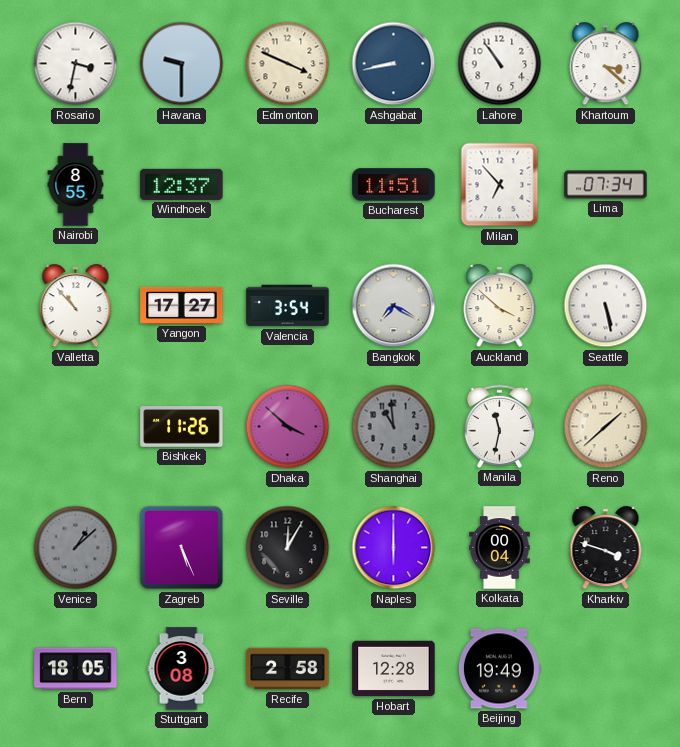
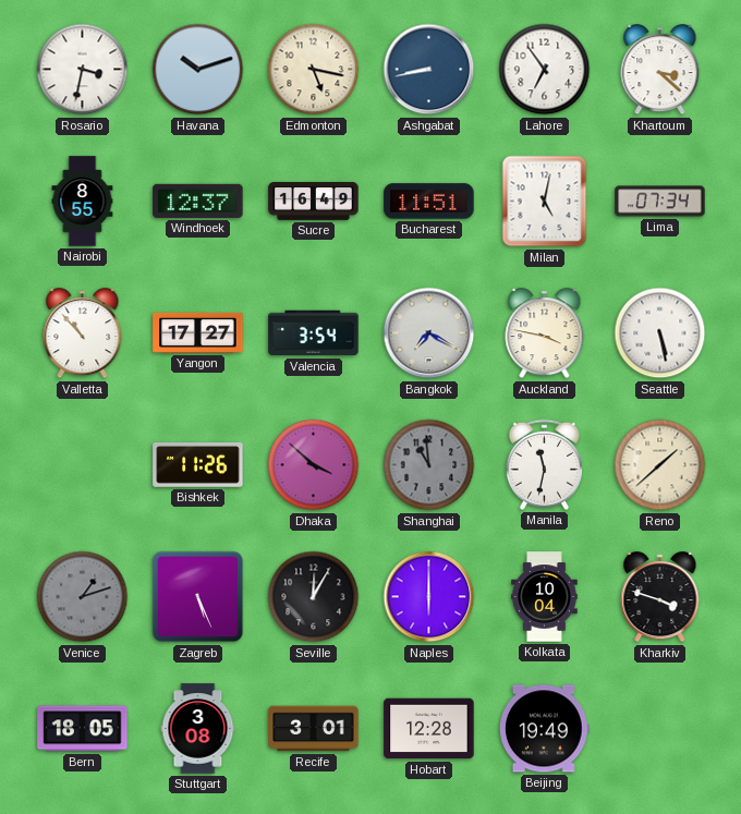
Havana: 9:30 -> 10:12 (198, 70)
Edmonton: 3:49 -> 5:17 (314, 70)
Lahore: 10:54 -> 6:54 (545, 70)
Sucre: none -> 16:49 (314, 202)
Milan: 6:53 -> 5:02 (545, 202)
Auckland: 3:52 -> 3:47 (545, 333)
Venice: 1:08 -> 1:12 (83, 597)
Kolkata: 00:04 -> 10:04 (545, 597)
Recife: 2:58 -> 3:01 (314, 729)
